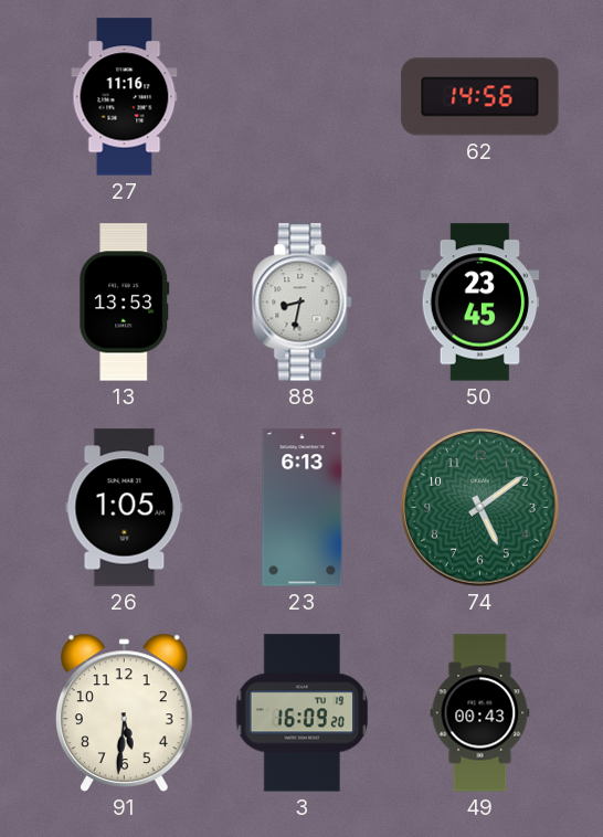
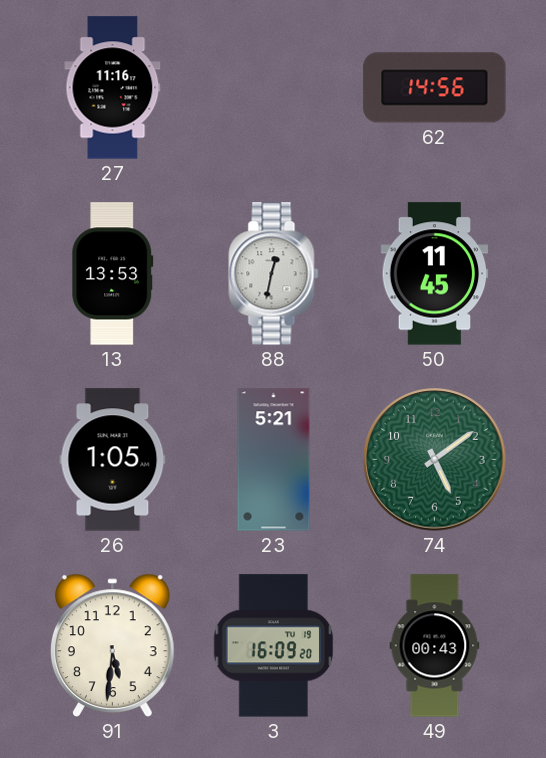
88: 8:32 -> 12:32 (274, 274)
50: 23:45 -> 11:45 (435, 274)
23: 6:13 -> 5:21 (274, 460)
